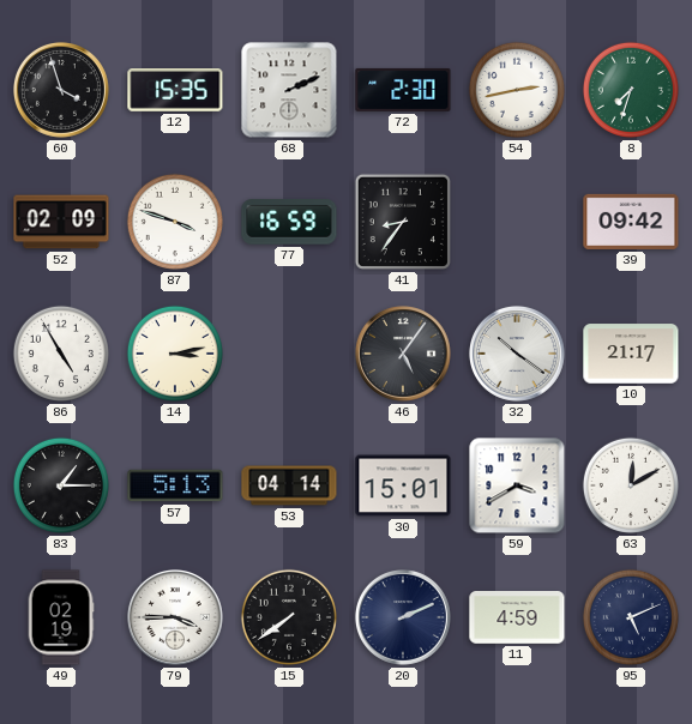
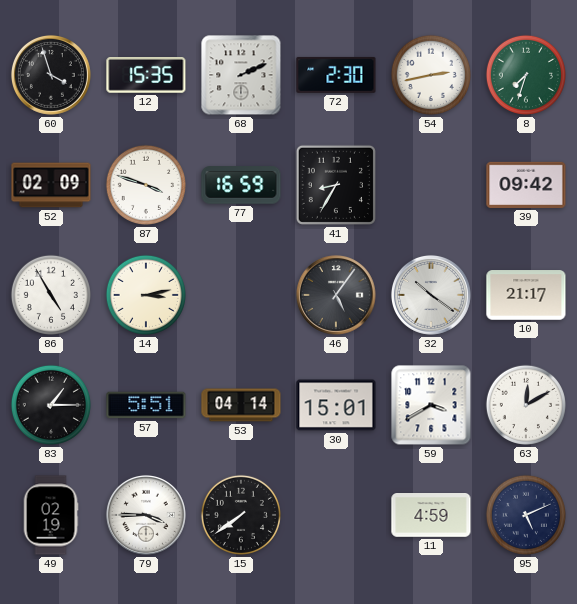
41: 8:36 -> 8:35 (336, 185)
57: 5:13 -> 5:51 (146, 405)
20: 2:11 -> none (403, 617)
